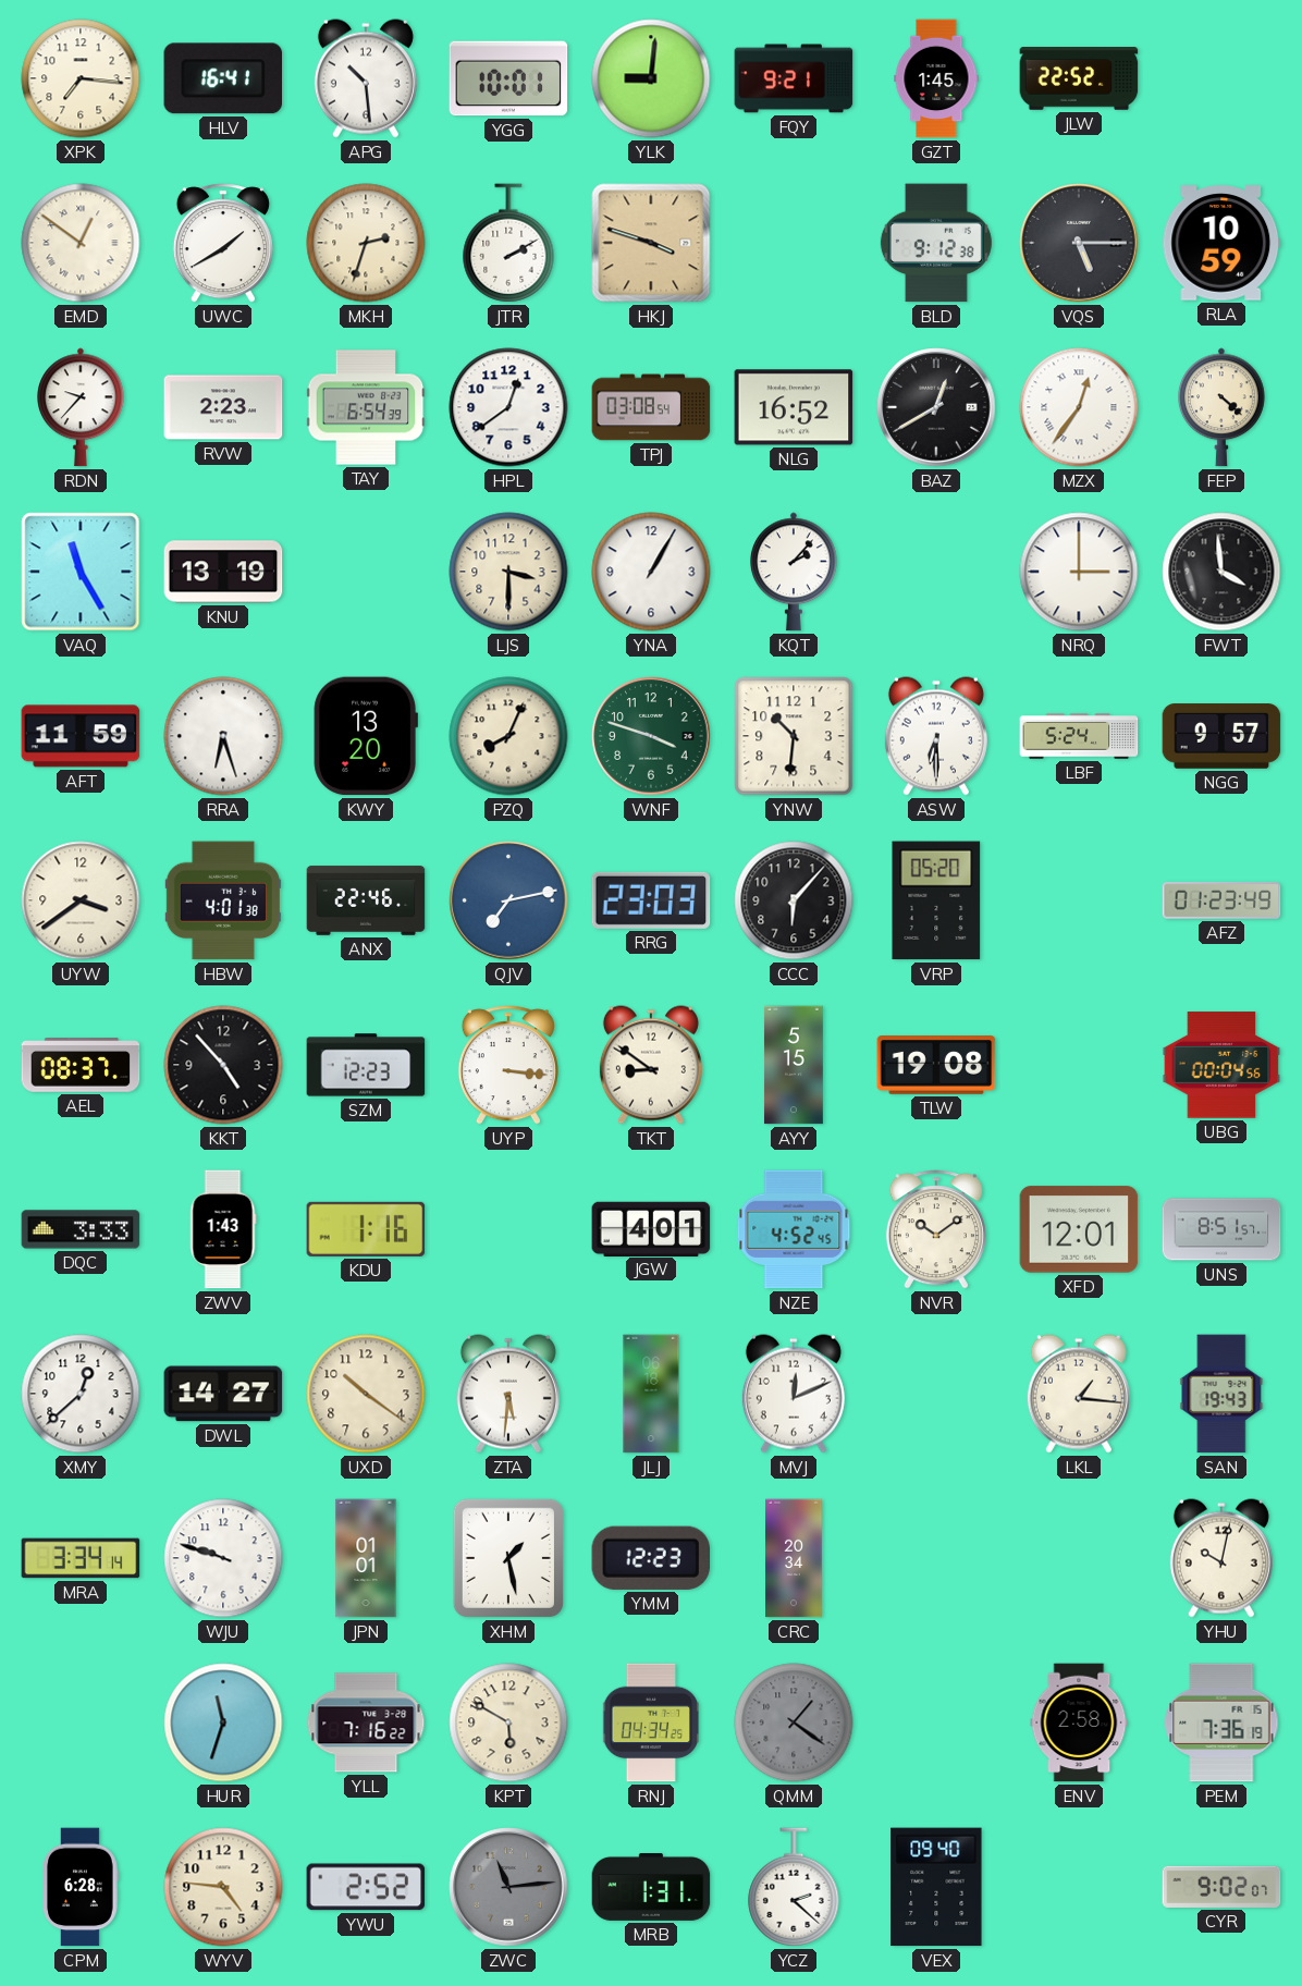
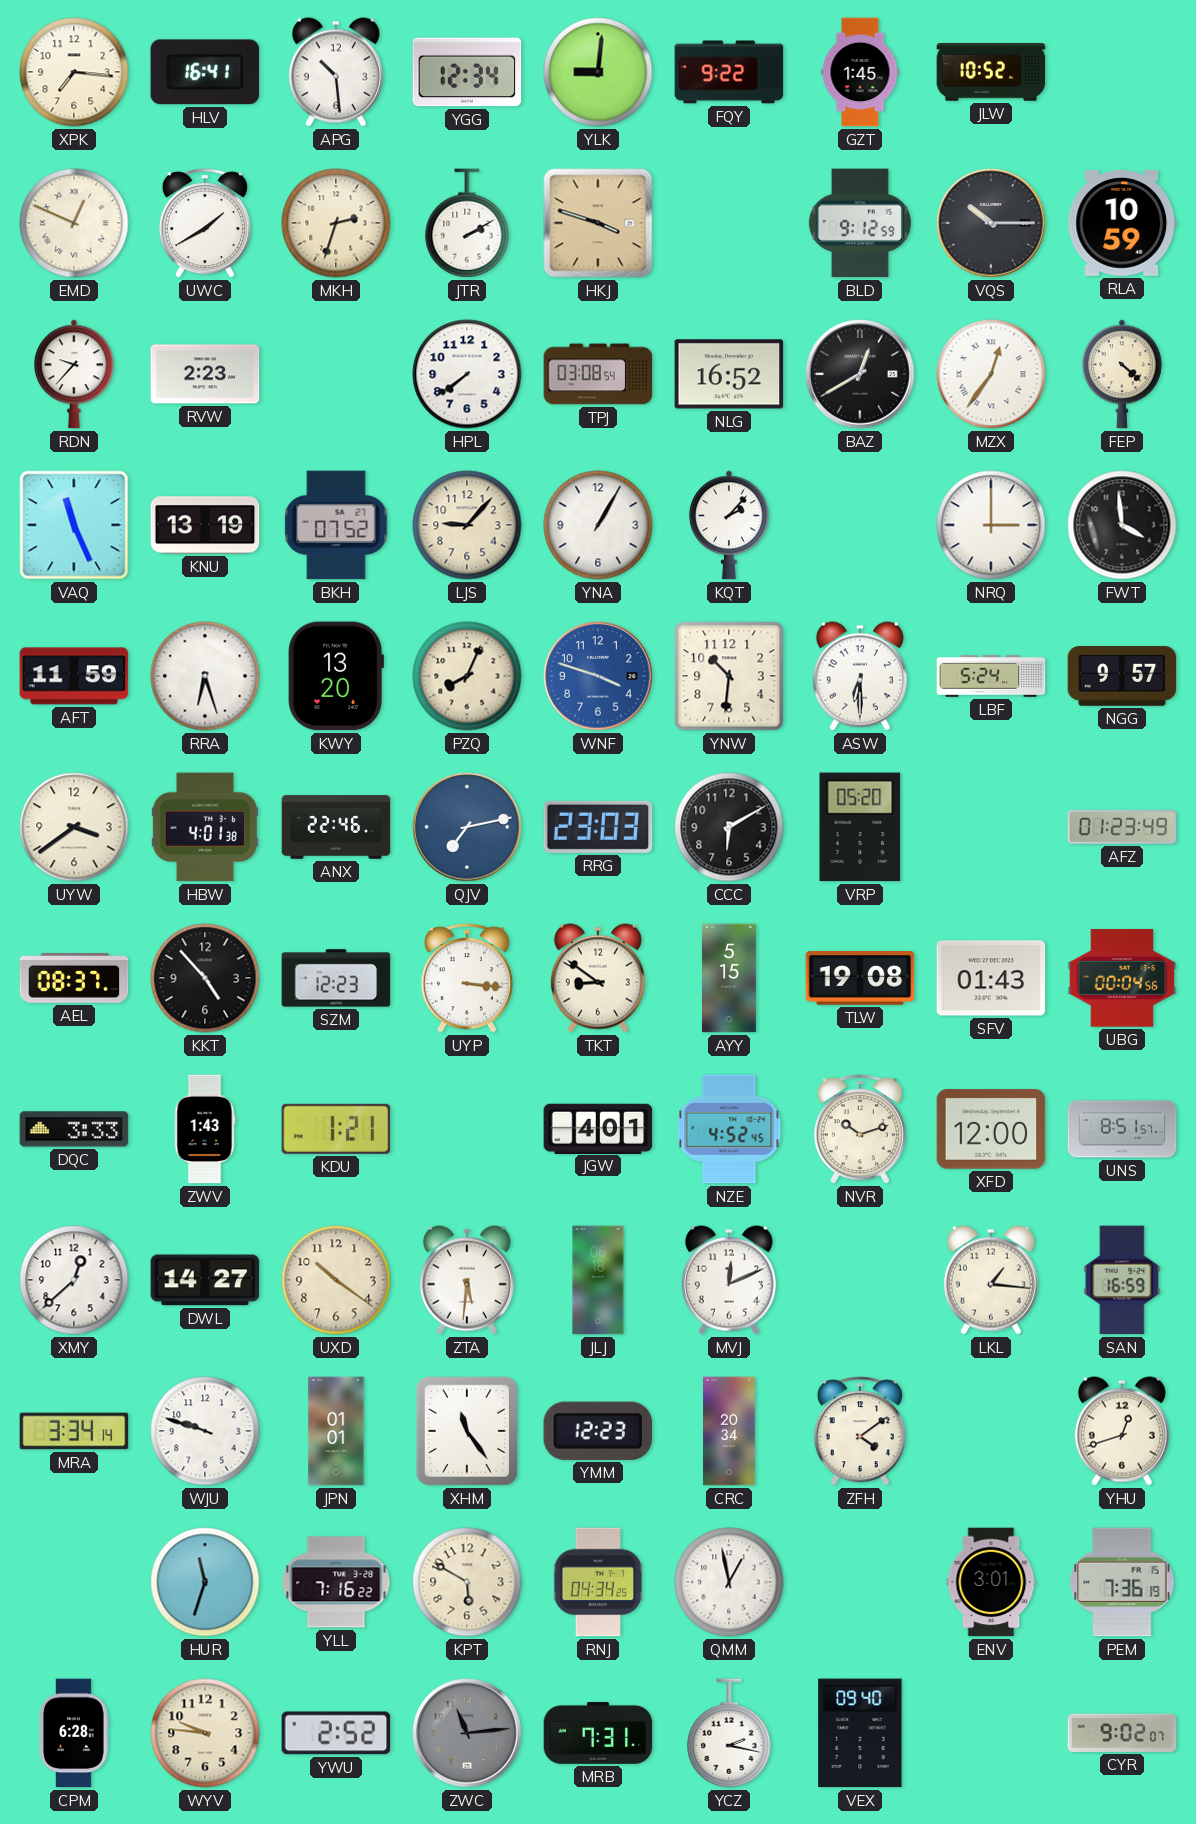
YGG: 10:01 -> 12:34 (467, 72)
FQY: 9:21 -> 9:22 (729, 72)
JLW: 22:52 -> 10:52 (991, 72)
EMD: 12:51 -> 12:49 (74, 223)
BLD: 9:12:38 -> 9:12:59 (860, 223)
VQS: 5:15 -> 10:15 (991, 223)
TAY: 6:54 -> none (366, 407)
HPL: 12:39 -> 7:39 (467, 374)
VAQ: 11:25 -> 11:26 (74, 525)
BKH: none -> 07:52 (336, 525)
LJS: 3:30 -> 9:07 (467, 525)
WNF dial: green -> blue (598, 676)
CCC: 6:07 -> 6:10 (729, 827)
SFV: none -> 01:43 (991, 978)
KDU: 1:16 -> 1:21 (336, 1129)
NVR: 10:09 -> 10:12 (860, 1129)
XFD: 12:01 -> 12:00 (991, 1129)
SAN: 19:43 -> 16:59 (1122, 1280)
XHM: 1:28 -> 11:24 (467, 1431)
ZFH: none -> 4:09 (860, 1431)
YHU: 10:02 -> 12:42 (1122, 1431)
QMM: 1:21 -> 12:58 (729, 1582)
QMM dial: grey -> white (729, 1582)
ENV: 2:58 -> 3:01 (991, 1582)
WYV: 4:46 -> 9:46 (205, 1733)
MRB: 1:31 -> 7:31 (598, 1733)
YCZ: 2:22 -> 2:17 (729, 1733)
